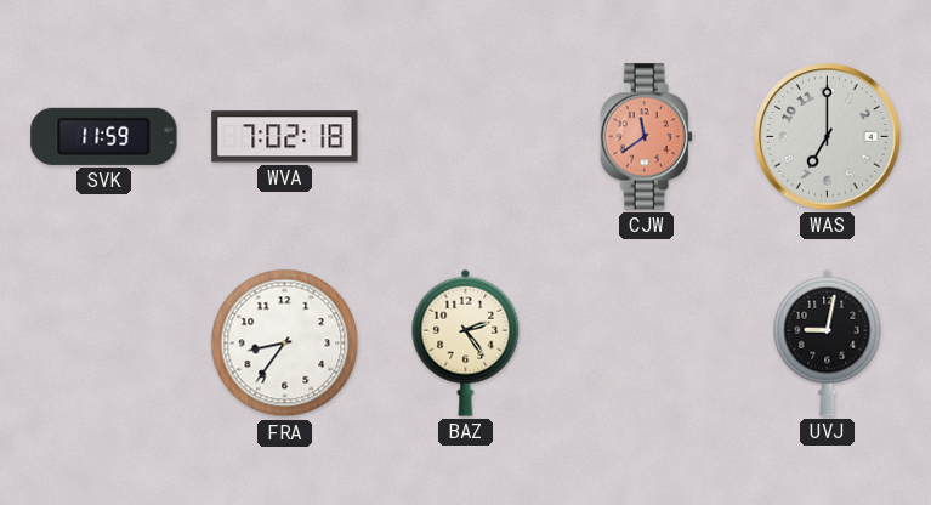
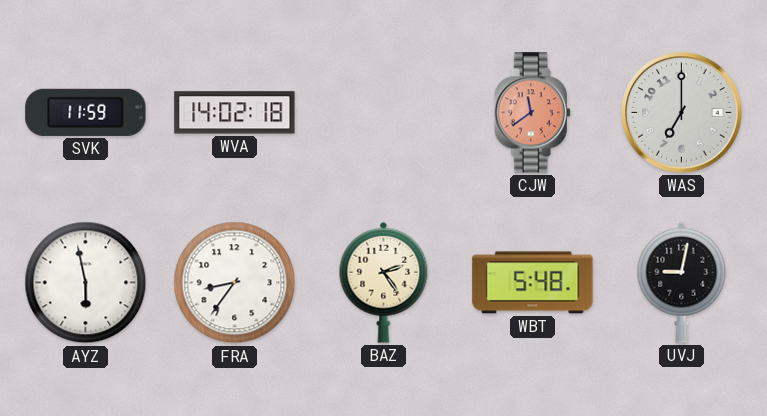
WVA: 7:02 -> 14:02 (235, 113)
AYZ: none -> 5:58 (86, 283)
WBT: none -> 5:48 (533, 283)
